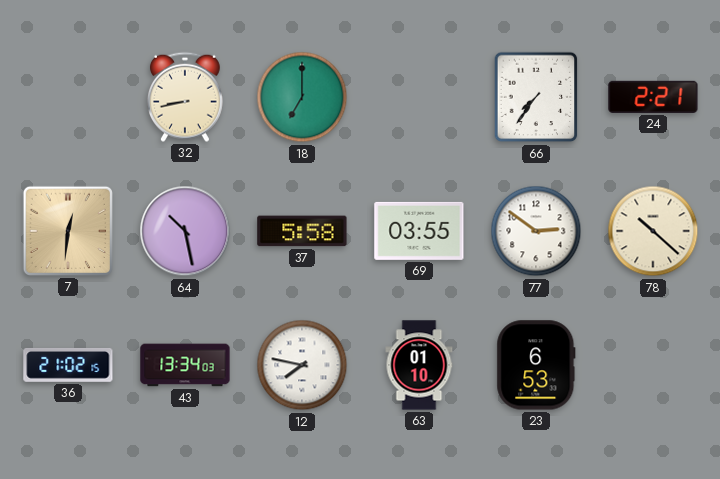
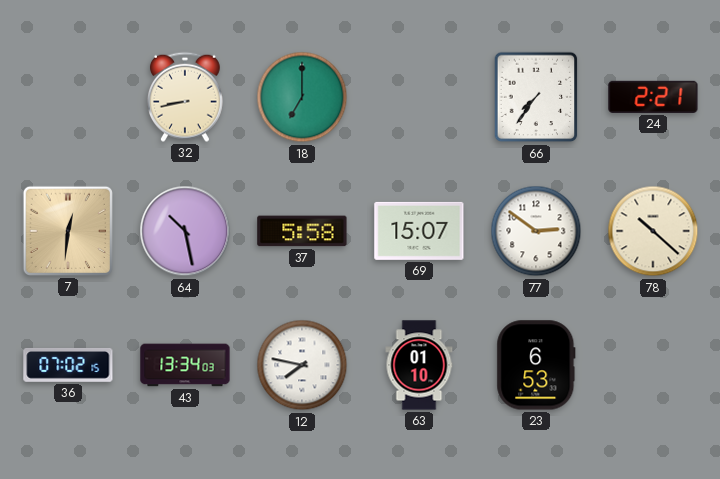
69: 03:55 -> 15:07 (419, 231)
36: 21:02 -> 07:02 (68, 365)
